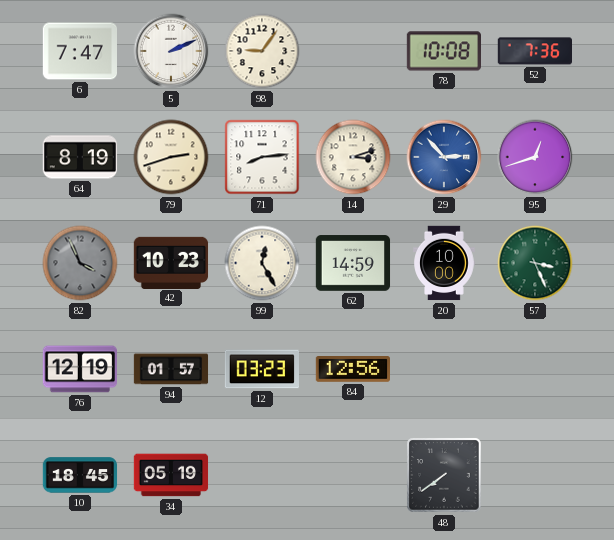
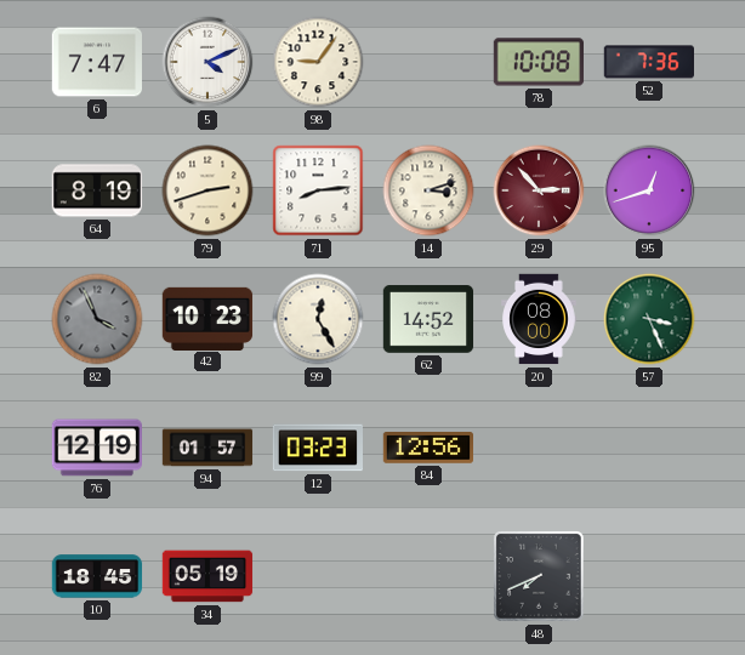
5: 2:11 -> 4:11 (207, 62)
29 dial: blue -> burgundy (539, 190)
62: 14:59 -> 14:52 (428, 319)
20: 10:00 -> 08:00 (539, 319)
48: 7:39 -> 7:41 (539, 576)
